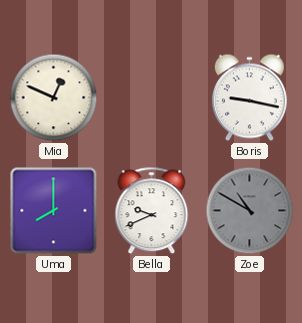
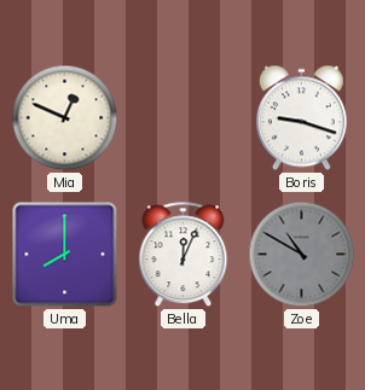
Boris: 9:17 -> 9:18 (301, 118)
Bella: 9:41 -> 12:04 (184, 255)
